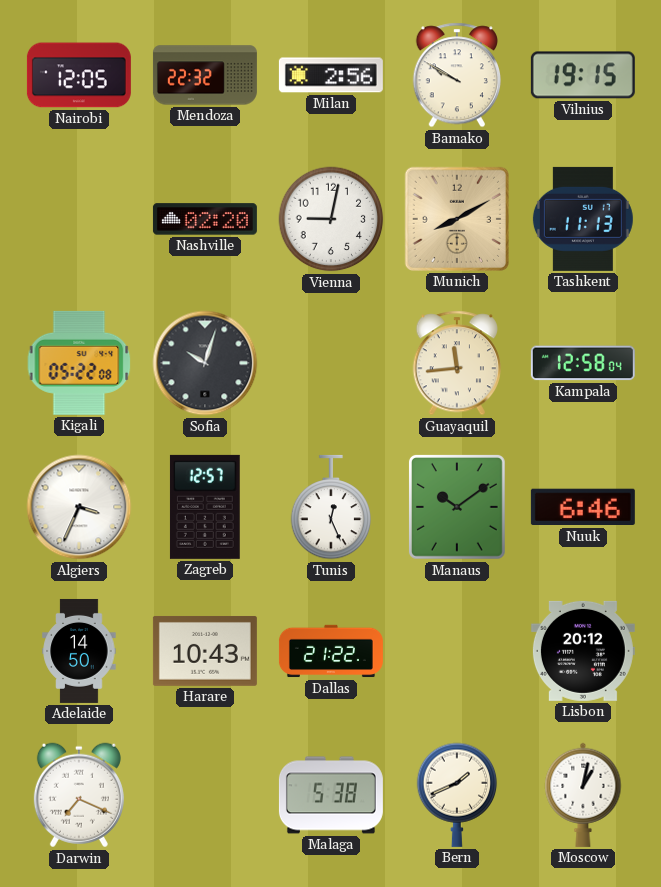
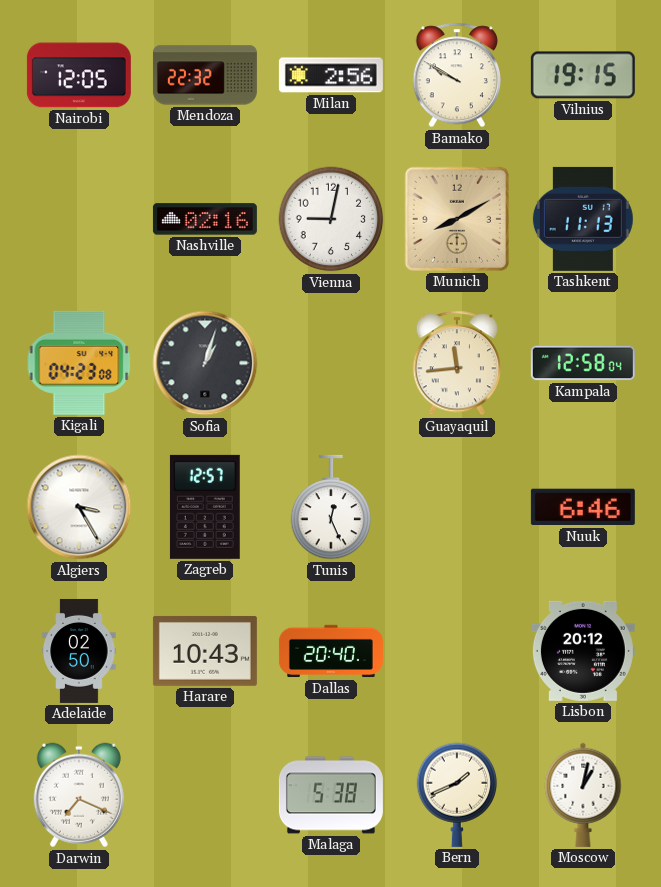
Nashville: 02:20 -> 02:16 (205, 219)
Kigali: 05:22 -> 04:23 (79, 363)
Sofia: 10:03 -> 1:03 (205, 363)
Algiers: 3:34 -> 3:25 (79, 507)
Manaus: 10:09 -> none (457, 508)
Adelaide: 14:50 -> 02:50 (79, 651)
Dallas: 21:22 -> 20:40 (331, 651)
